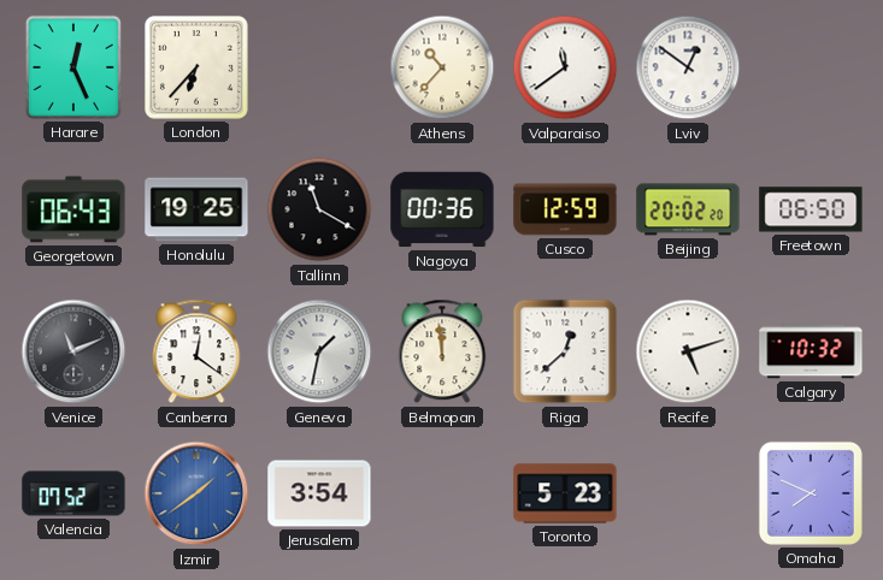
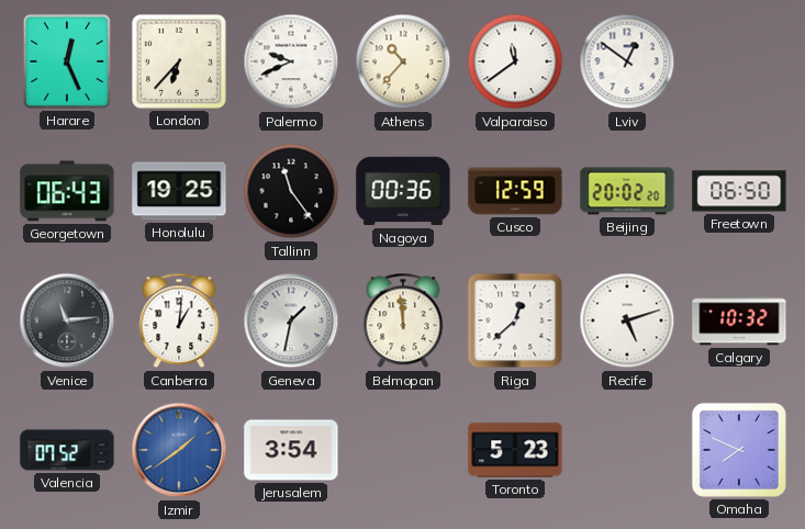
Palermo: none -> 9:41 (291, 61)
Tallinn: 11:20 -> 11:24 (291, 191)
Venice: 11:11 -> 11:14 (67, 320)
Canberra: 12:21 -> 1:01 (179, 320)
